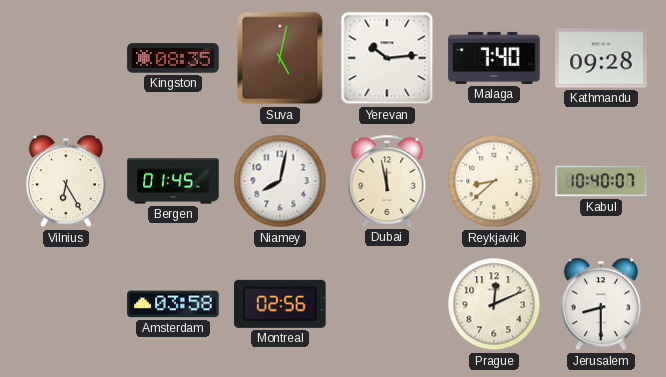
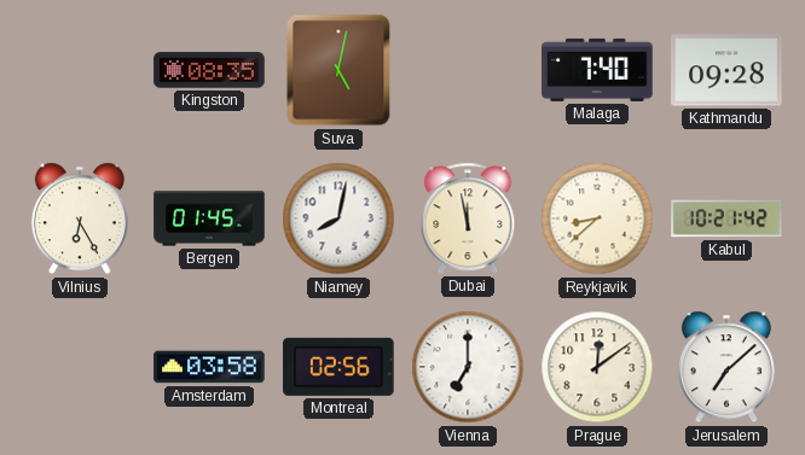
Yerevan: 10:14 -> none (387, 58)
Kabul: 10:40 -> 10:21 (726, 218)
Vienna: none -> 7:00 (468, 367)
Prague: 12:11 -> 12:09 (597, 367)
Jerusalem: 8:30 -> 7:08 (726, 367)
